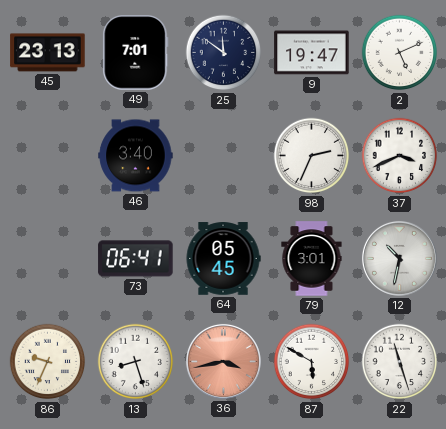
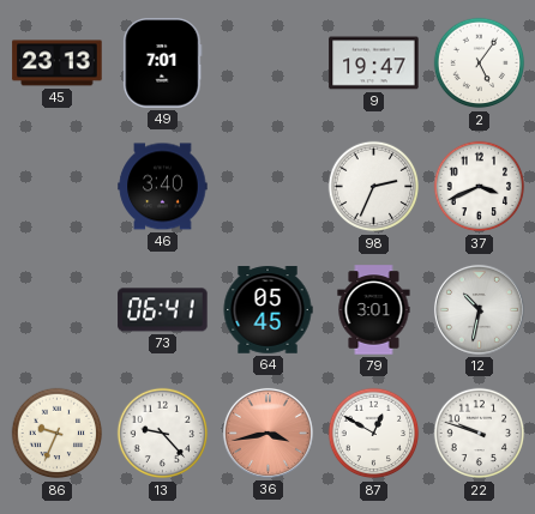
25: 11:51 -> none (224, 53)
2: 5:11 -> 5:06 (480, 64)
13: 8:27 -> 9:23 (163, 434)
87: 5:50 -> 12:50 (374, 434)
22: 11:27 -> 9:48 (480, 434)
